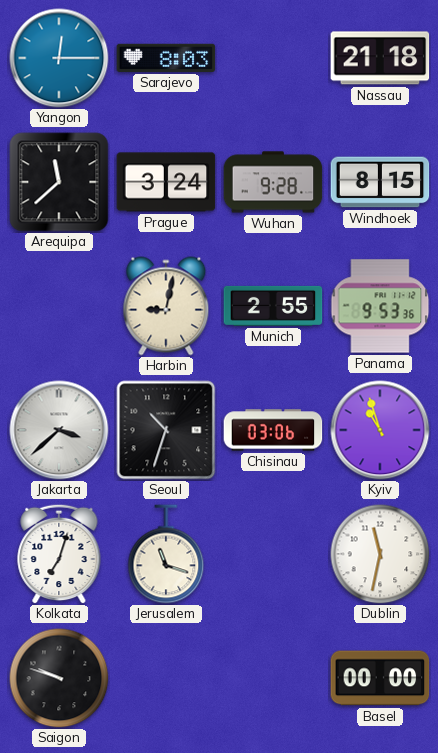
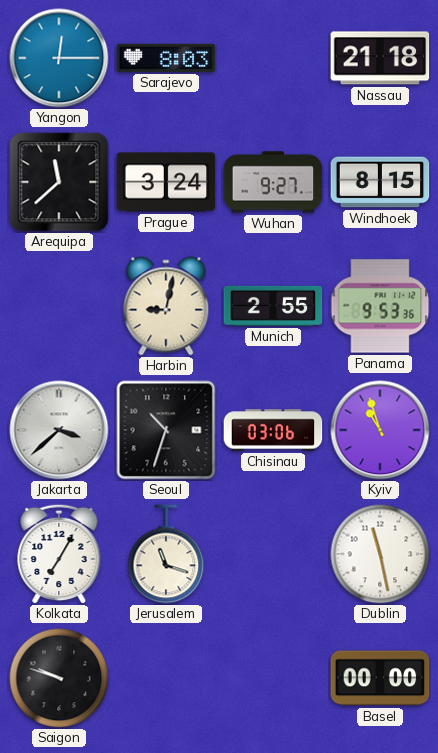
Wuhan: 9:28 -> 9:27 (273, 182)
Kolkata: 7:03 -> 7:05 (59, 554)
Dublin: 11:32 -> 11:28 (380, 554)
